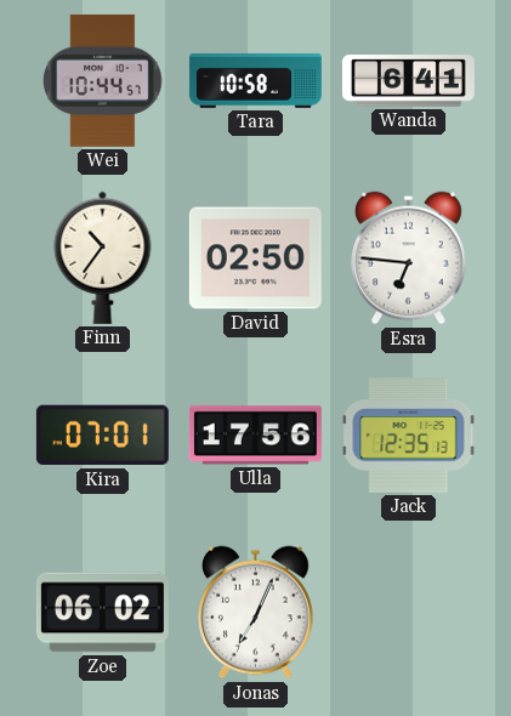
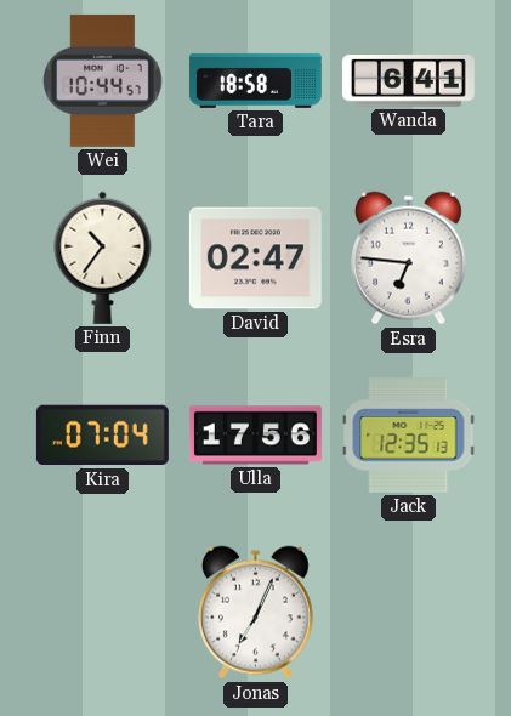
Tara: 10:58 -> 18:58 (255, 80)
David: 02:50 -> 02:47 (255, 258)
Kira: 07:01 -> 07:04 (102, 436)
Zoe: 06:02 -> none (102, 613)
